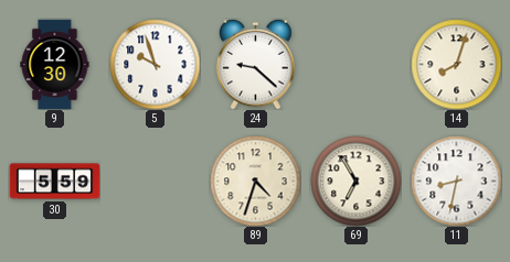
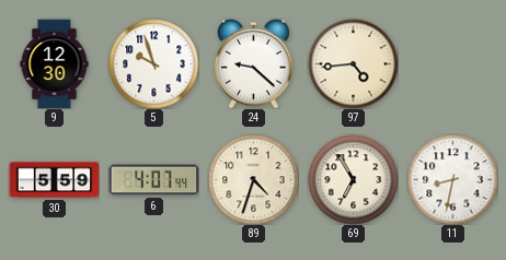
97: none -> 4:44 (353, 63)
14: 8:03 -> none (456, 64)
6: none -> 4:07 (153, 180)
